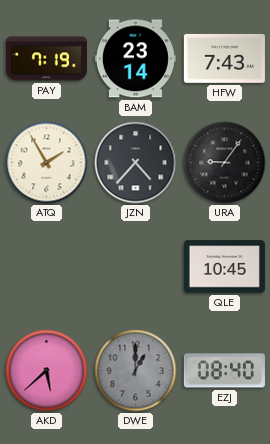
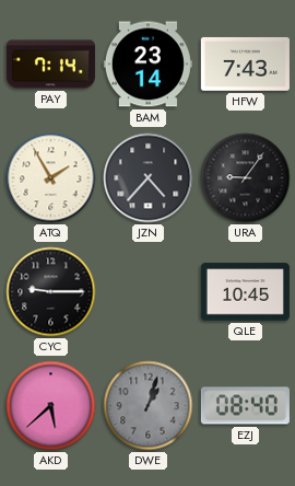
PAY: 7:19 -> 7:14 (50, 65)
CYC: none -> 9:15 (51, 292)
DWE: 1:00 -> 1:03 (149, 406)
